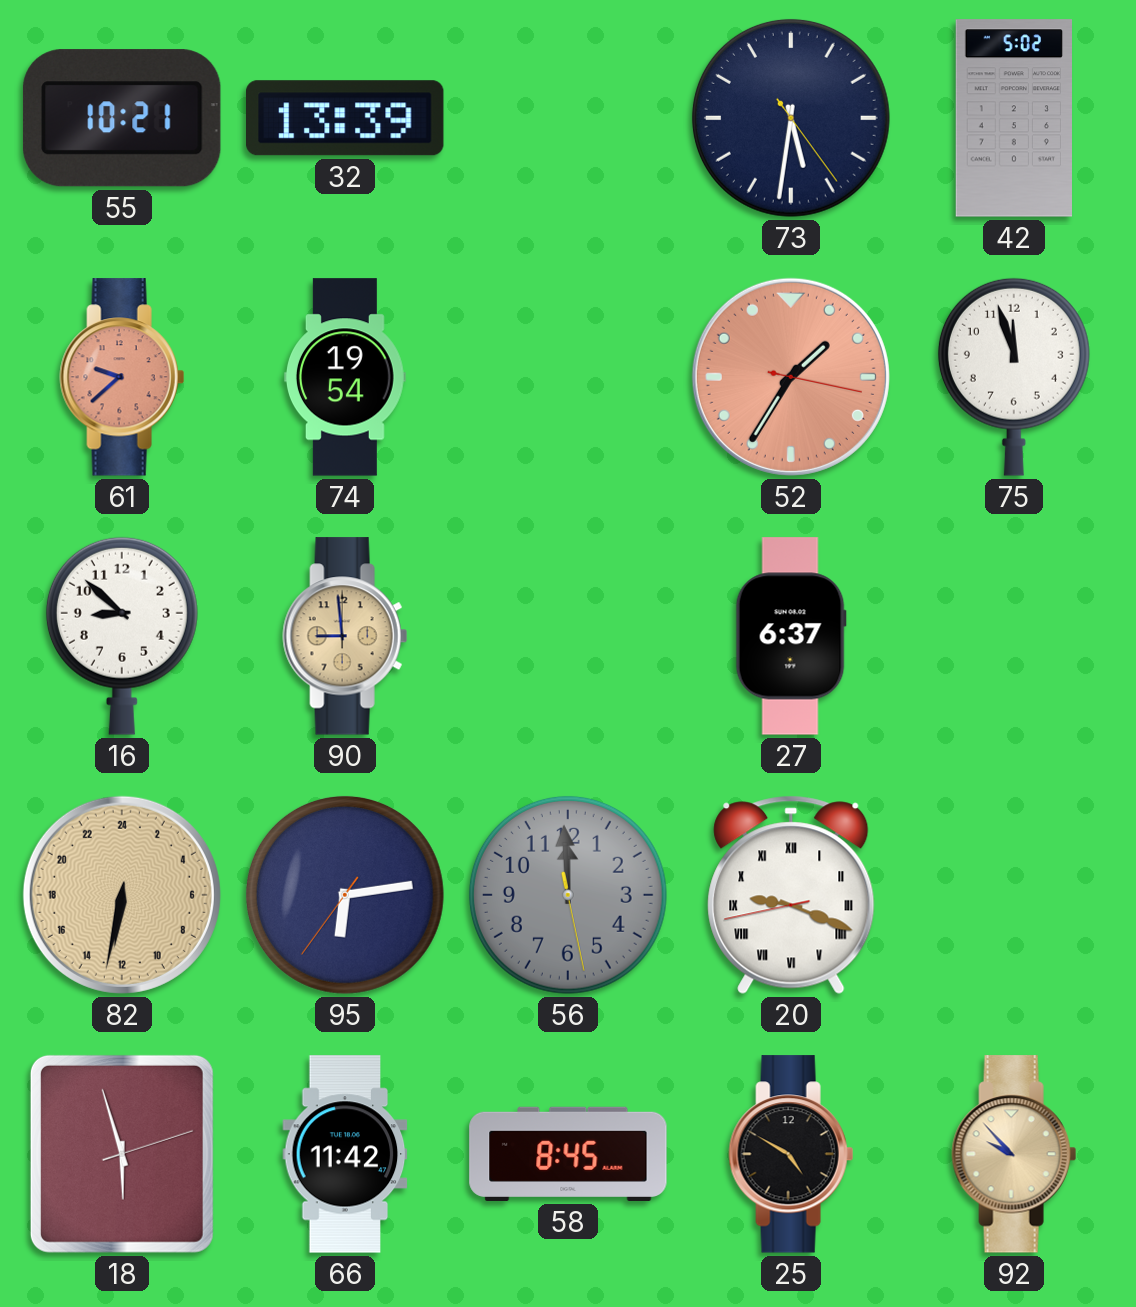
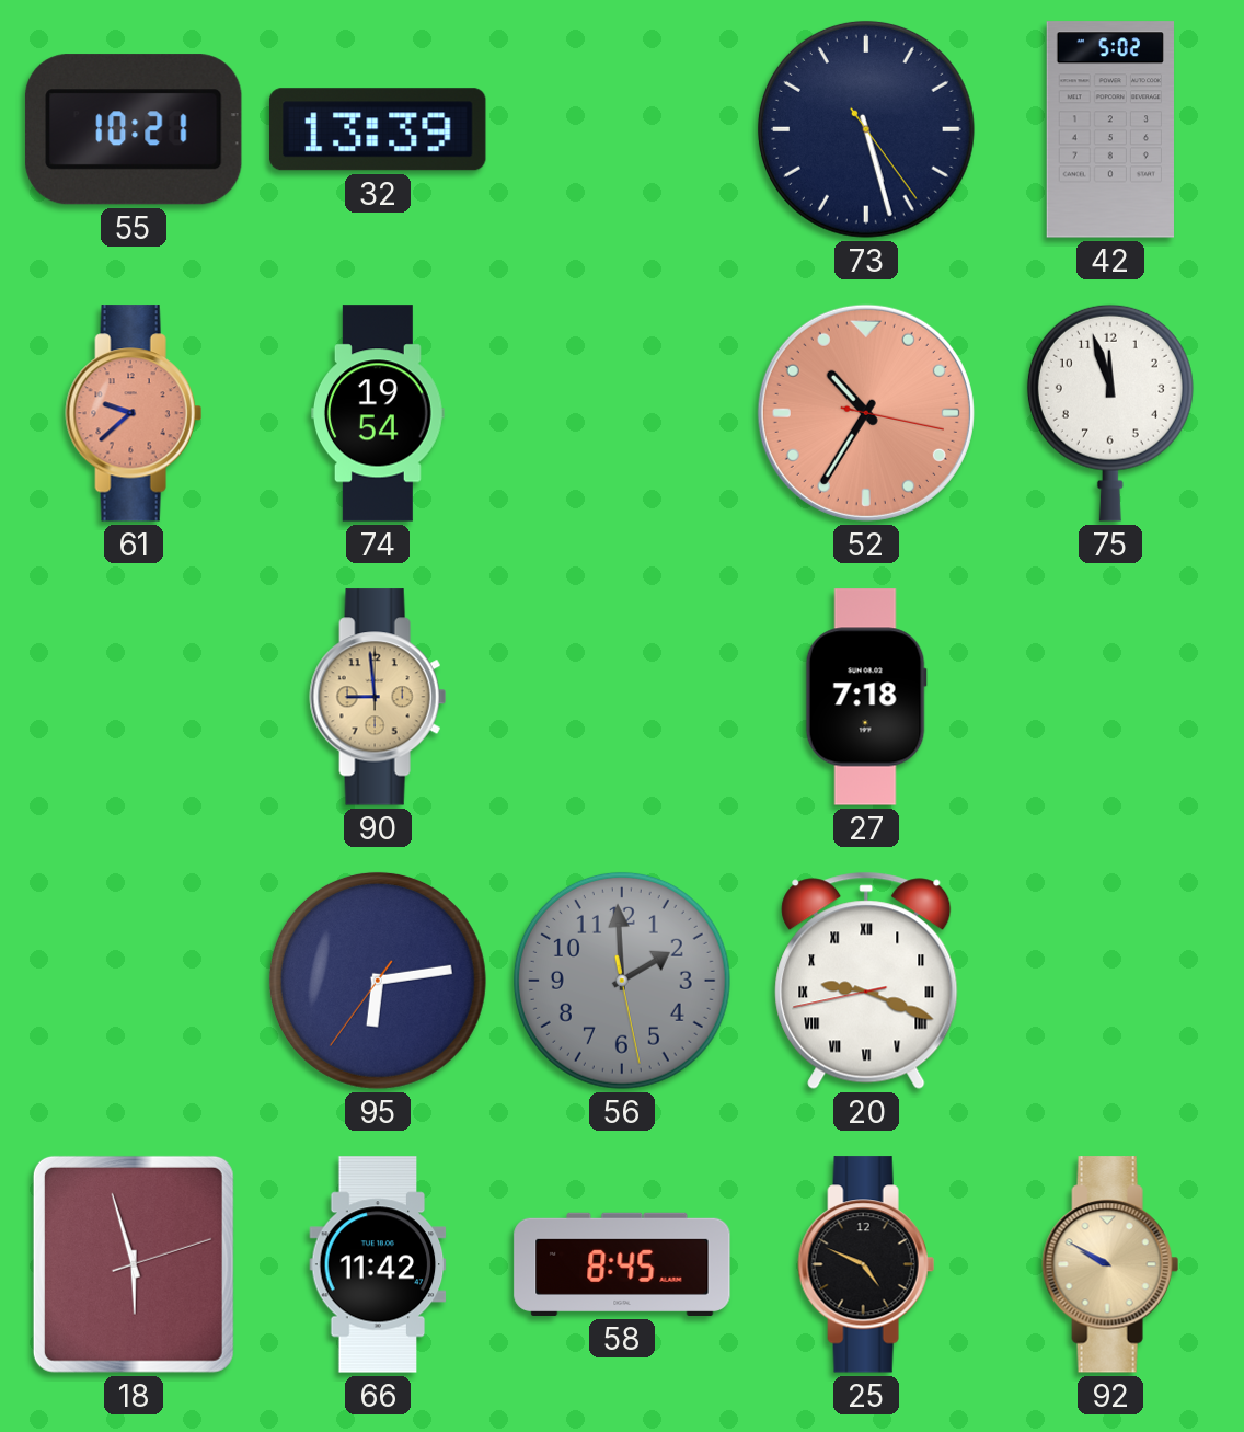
73: 5:31 -> 5:27 (866, 129)
52: 1:35 -> 10:35 (866, 413)
16: 8:52 -> none (122, 636)
27: 6:37 -> 7:18 (866, 697)
82: 12:32 -> none (122, 895)
56: 11:59 -> 1:59 (622, 981)
25: 4:50 -> 4:49 (866, 1264)
92: 9:53 -> 9:50 (1110, 1264)
